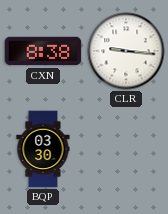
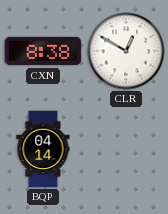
CLR: 9:16 -> 12:50 (126, 51)
BQP: 03:30 -> 04:14 (43, 149)
